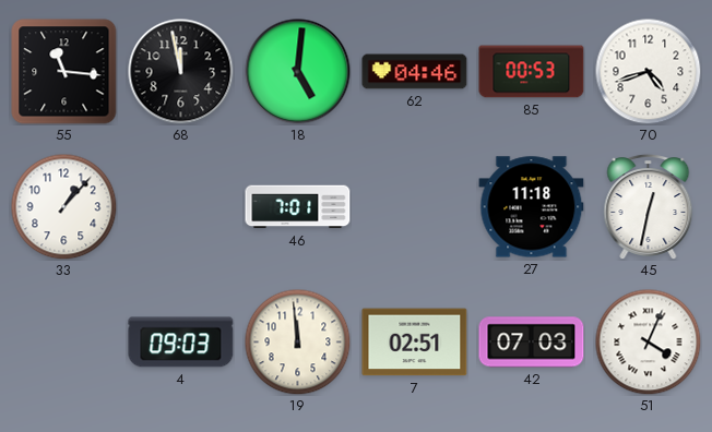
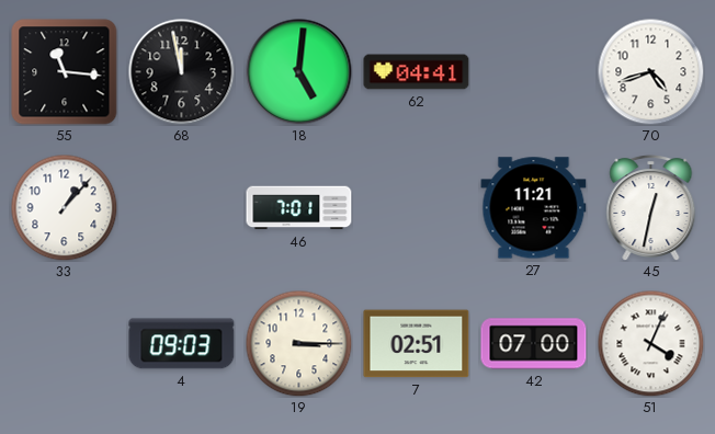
62: 04:46 -> 04:41 (417, 72)
85: 00:53 -> none (532, 72)
27: 11:18 -> 11:21 (534, 208)
19: 11:59 -> 3:15 (298, 343)
42: 07:03 -> 07:00 (534, 344)
